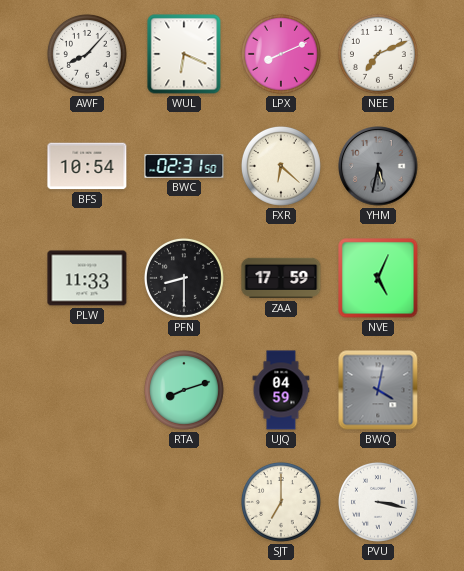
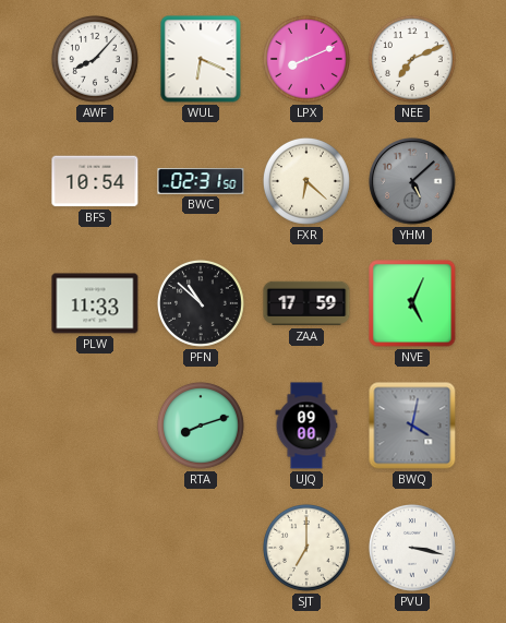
YHM: 5:32 -> 5:08 (412, 181)
PFN: 8:30 -> 10:52 (201, 303)
UJQ: 04:59 -> 09:00 (306, 426)
